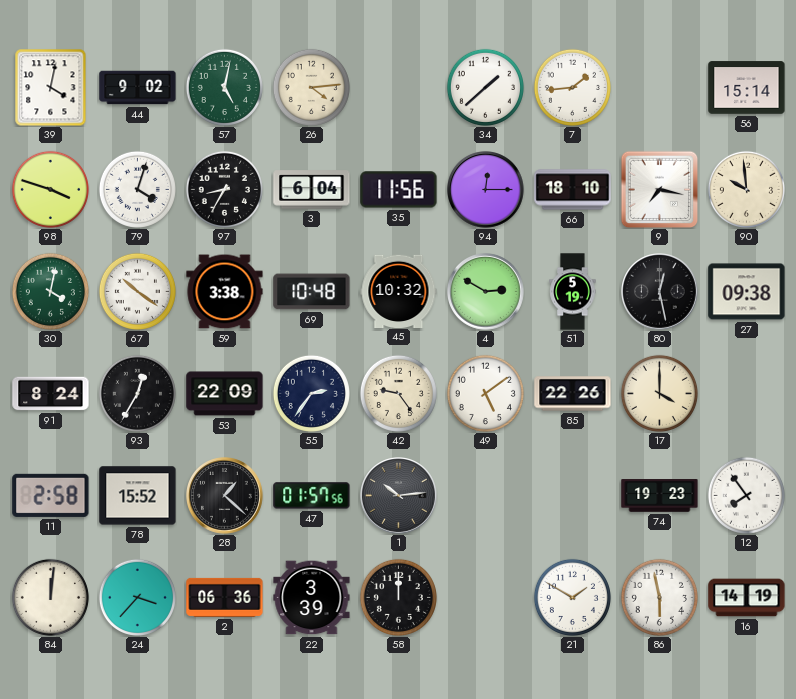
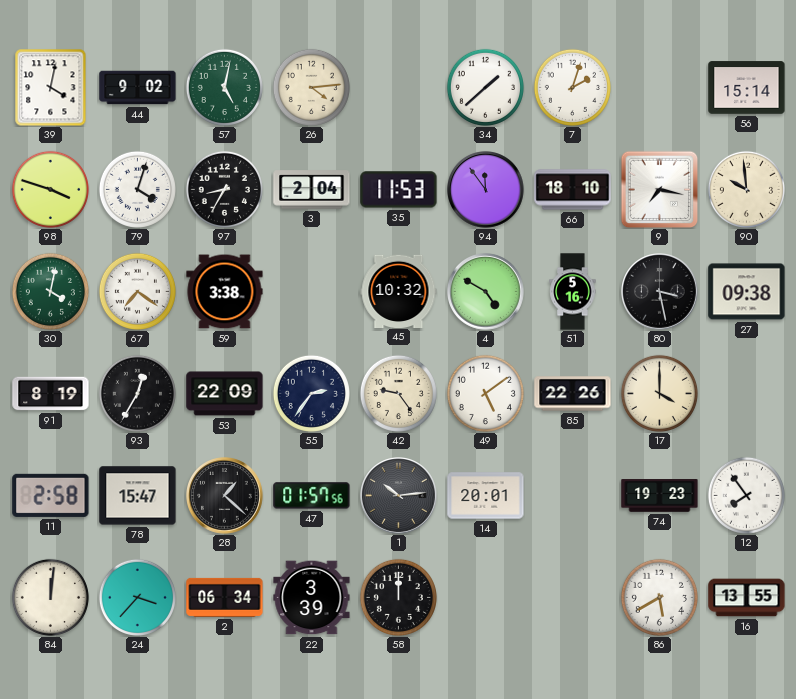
7: 1:44 -> 2:03 (572, 87)
3: 6:04 -> 2:04 (312, 190)
35: 11:56 -> 11:53 (399, 190)
94: 12:15 -> 11:54 (486, 190)
67: 10:21 -> 7:21 (137, 291)
69: 10:48 -> none (312, 292)
4: 2:50 -> 4:50 (486, 292)
51: 5:19 -> 5:16 (573, 292)
80: 12:28 -> 3:28 (660, 292)
91: 8:24 -> 8:19 (51, 394)
78: 15:52 -> 15:47 (138, 496)
14: none -> 20:01 (486, 496)
2: 06:36 -> 06:34 (225, 597)
21: 1:50 -> none (572, 597)
86: 5:58 -> 5:40 (659, 597)
16: 14:19 -> 13:55 (747, 598)
